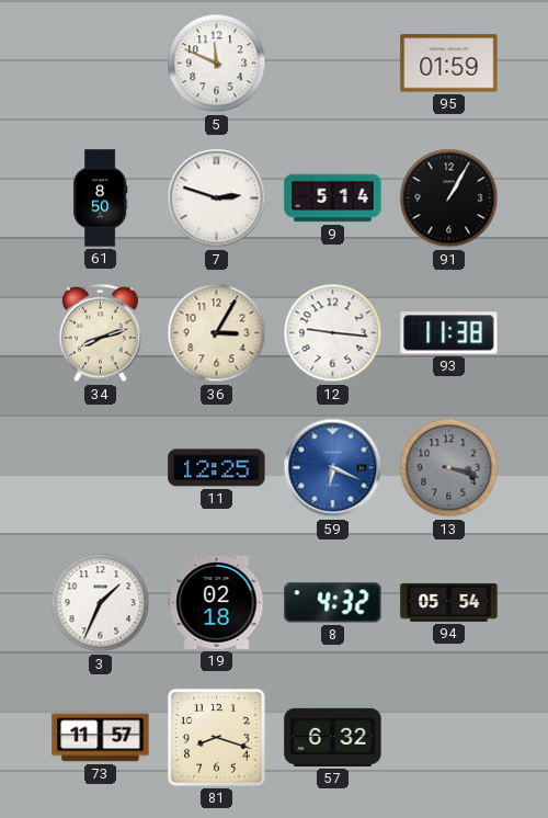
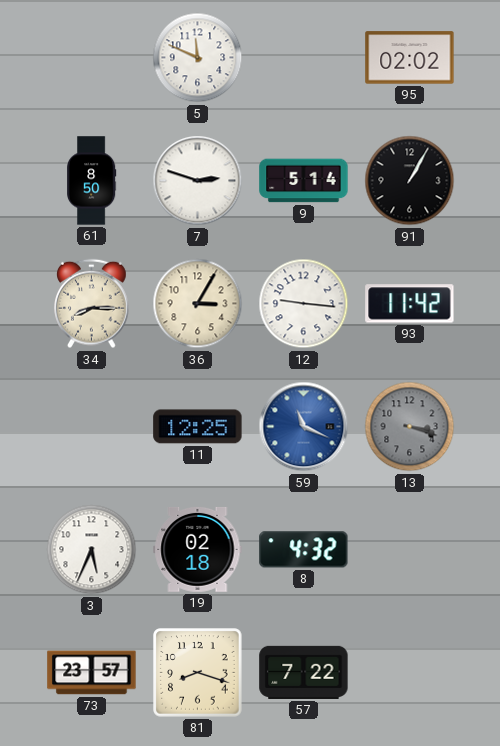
95: 01:59 -> 02:02 (410, 58)
34: 8:12 -> 8:15 (92, 304)
93: 11:38 -> 11:42 (410, 304)
59: 6:19 -> 11:19 (304, 427)
3: 1:34 -> 5:34 (92, 550)
94: 05:54 -> none (449, 602)
73: 11:57 -> 23:57 (92, 673)
57: 6:32 -> 7:22 (304, 672)
